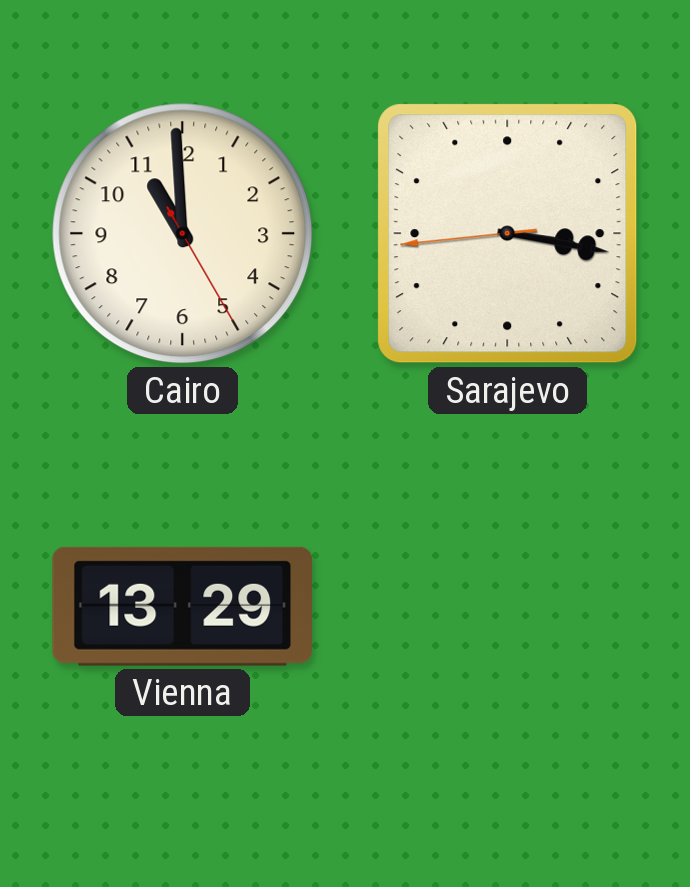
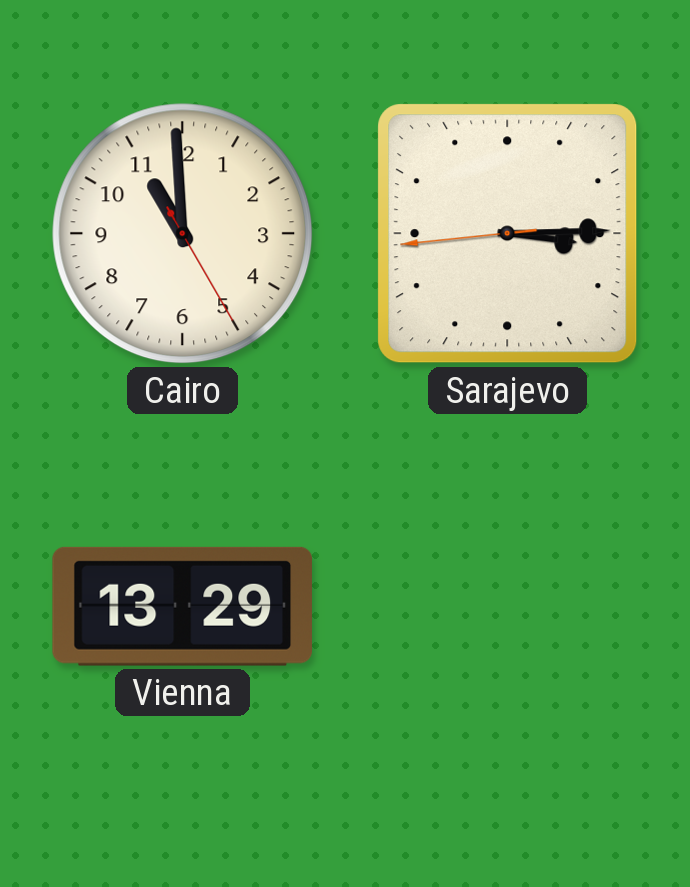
Sarajevo: 3:16 -> 3:14 (508, 234)
